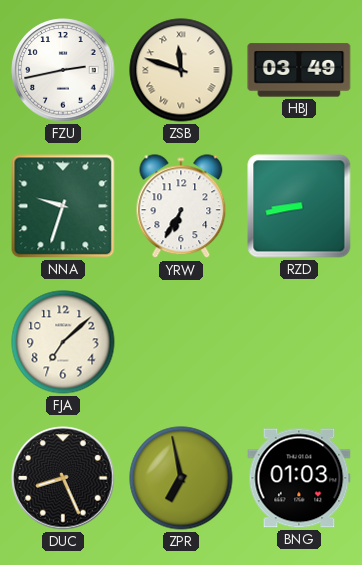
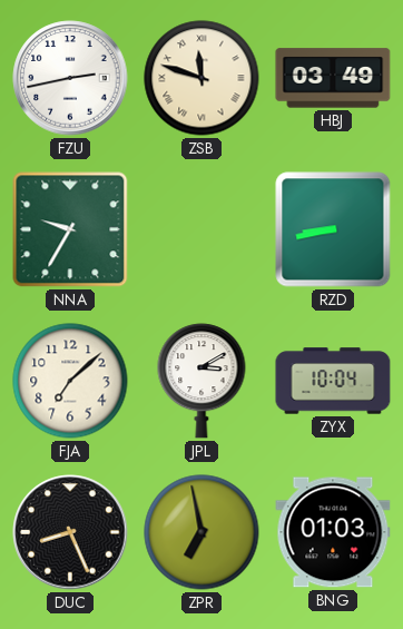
NNA: 9:33 -> 9:35 (70, 229)
YRW: 6:35 -> none (181, 207)
JPL: none -> 3:10 (202, 381)
ZYX: none -> 10:04 (333, 381)
